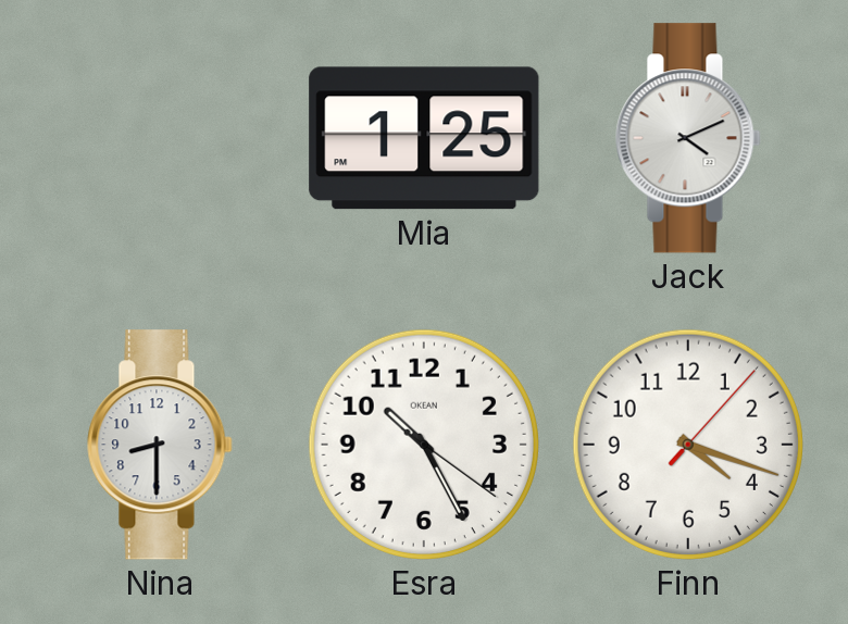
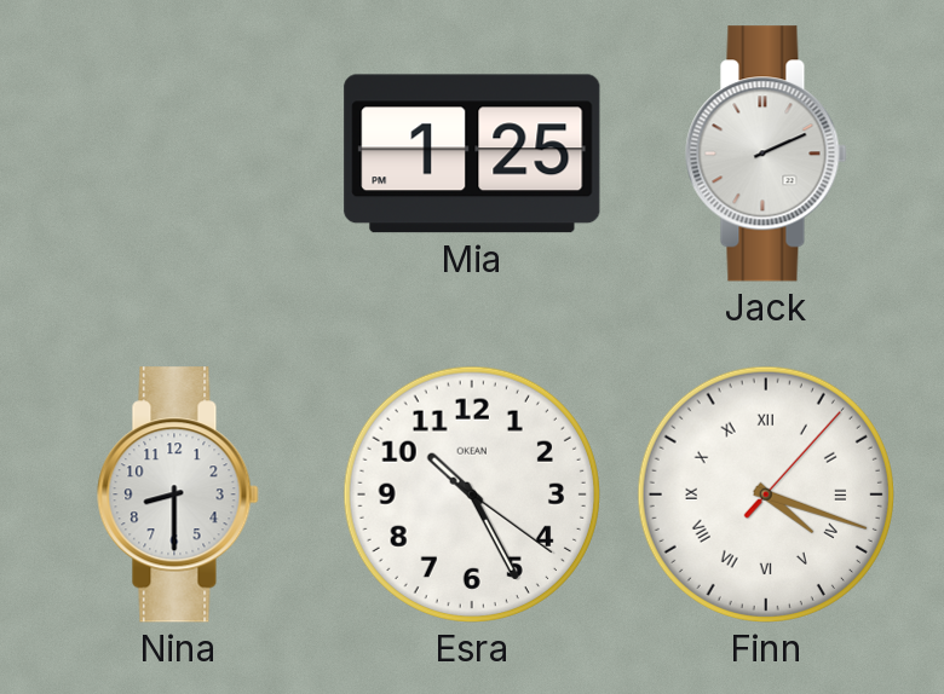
Jack: 4:11 -> 2:11 (766, 154)
Finn numerals: Arabic -> Roman (766, 495)
